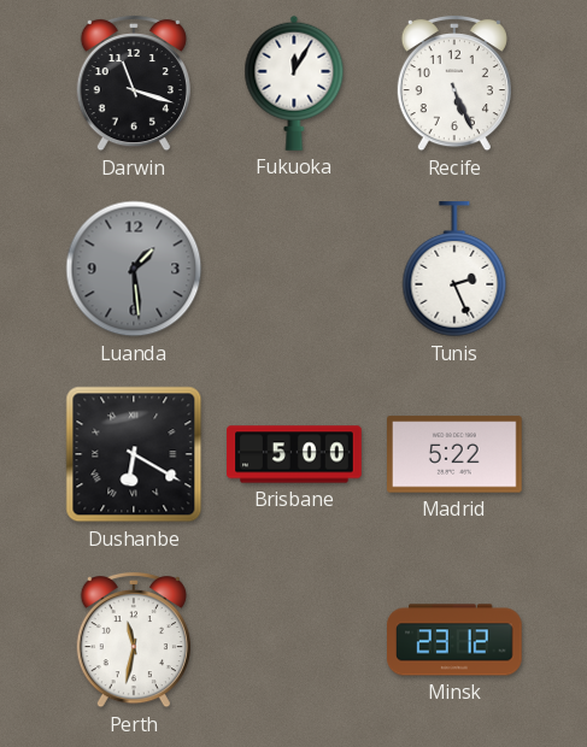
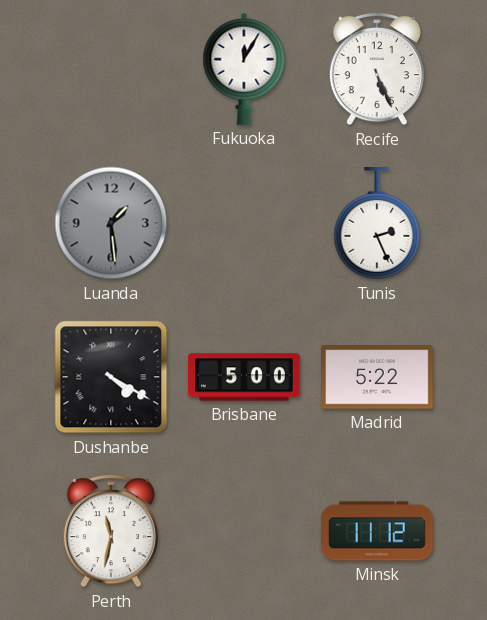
Darwin: 11:18 -> none (134, 83)
Dushanbe: 6:20 -> 4:20 (111, 377)
Minsk: 23:12 -> 11:12 (378, 531)
